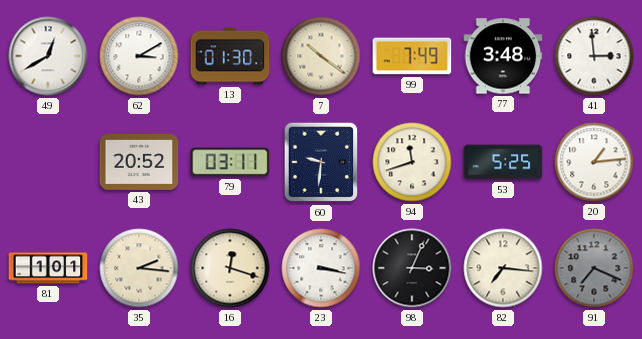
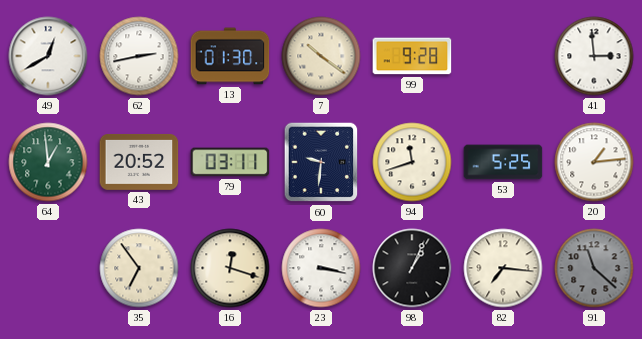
62: 3:10 -> 2:43 (139, 56)
99: 7:49 -> 9:28 (412, 56)
77: 3:48 -> none (503, 56)
64: none -> 12:59 (48, 162)
81: 1:01 -> none (48, 268)
35: 2:16 -> 6:54 (139, 268)
98: 3:04 -> 1:04 (412, 268)
91: 7:19 -> 11:22 (594, 268)
